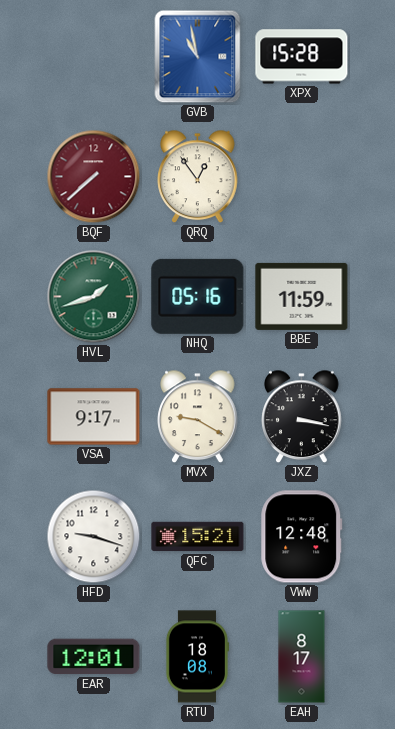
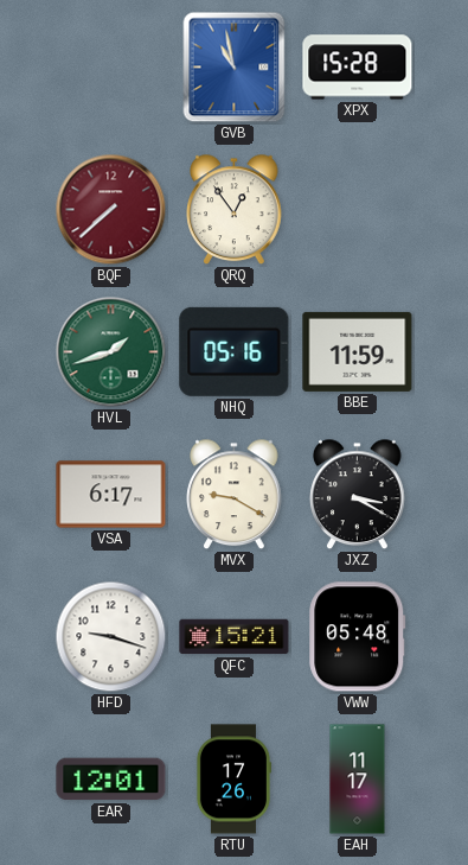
VSA: 9:17 -> 6:17 (111, 495)
JXZ: 3:17 -> 3:20 (358, 495)
VWW: 12:48 -> 05:48 (358, 637)
RTU: 18:08 -> 17:26 (232, 780)
EAH: 8:17 -> 11:17 (358, 780)
